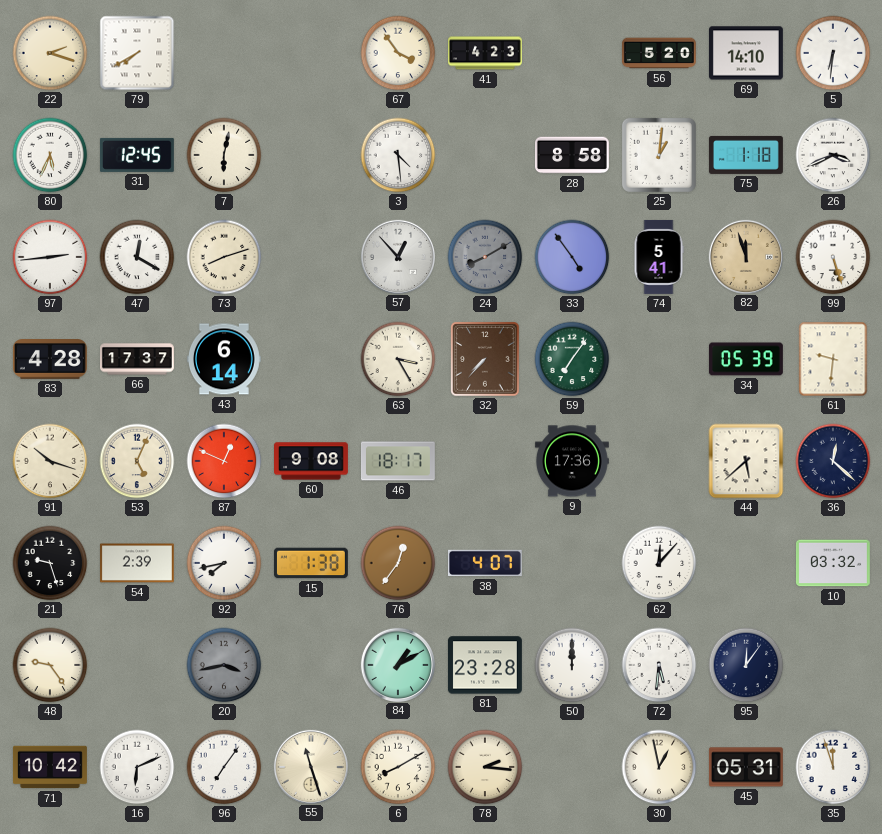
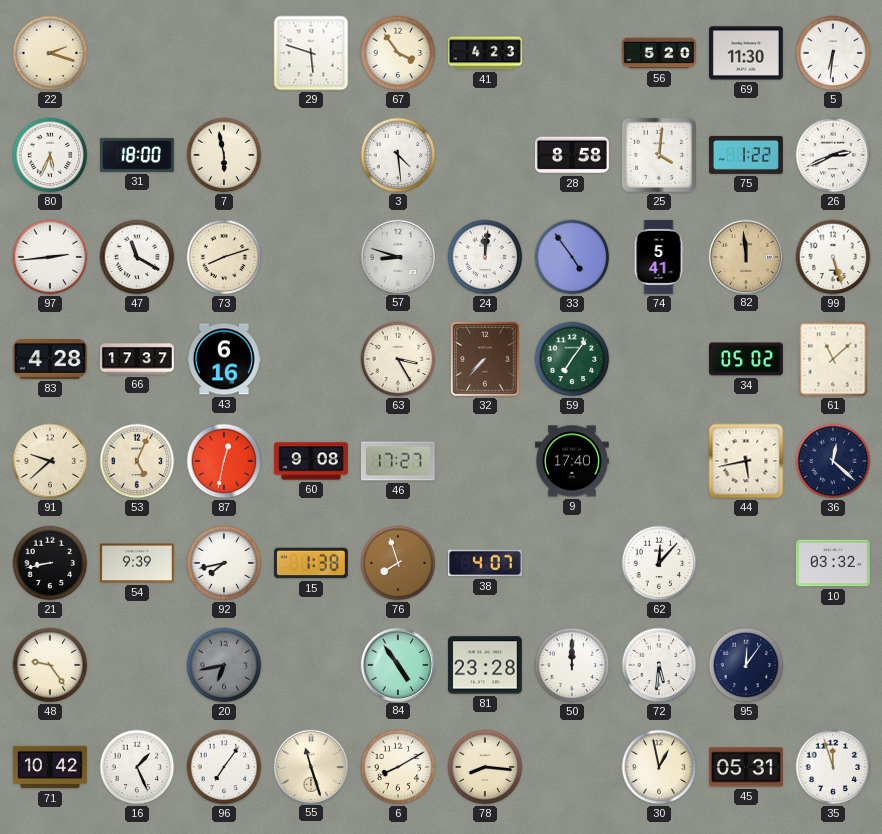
79: 7:40 -> none (137, 53)
29: none -> 5:48 (311, 53)
69: 14:10 -> 11:30 (746, 53)
31: 12:45 -> 18:00 (137, 155)
7: 6:02 -> 5:58 (224, 155)
25: 1:01 -> 4:01 (659, 155)
75: 1:18 -> 1:22 (746, 155)
26: 3:41 -> 2:41 (833, 155)
47: 12:20 -> 11:20 (137, 257)
57: 12:53 -> 8:48 (397, 256)
24: 8:10 -> 12:01 (485, 257)
24 dial: grey -> white (485, 257)
82: 11:57 -> 11:59 (745, 256)
43: 6:14 -> 6:16 (224, 359)
34: 05:39 -> 05:02 (746, 359)
61: 9:31 -> 11:08 (833, 359)
91: 10:18 -> 9:38 (50, 461)
87: 12:49 -> 12:32 (224, 461)
46: 18:17 -> 17:27 (398, 461)
9: 17:36 -> 17:40 (572, 461)
44: 5:38 -> 5:43 (746, 461)
21: 9:27 -> 8:43 (50, 563)
54: 2:39 -> 9:39 (137, 563)
76: 12:36 -> 7:57 (398, 563)
20: 3:43 -> 6:43 (224, 665)
84: 1:10 -> 4:54 (397, 664)
16: 6:11 -> 1:26 (137, 767)
78: 2:16 -> 8:16 (485, 767)
